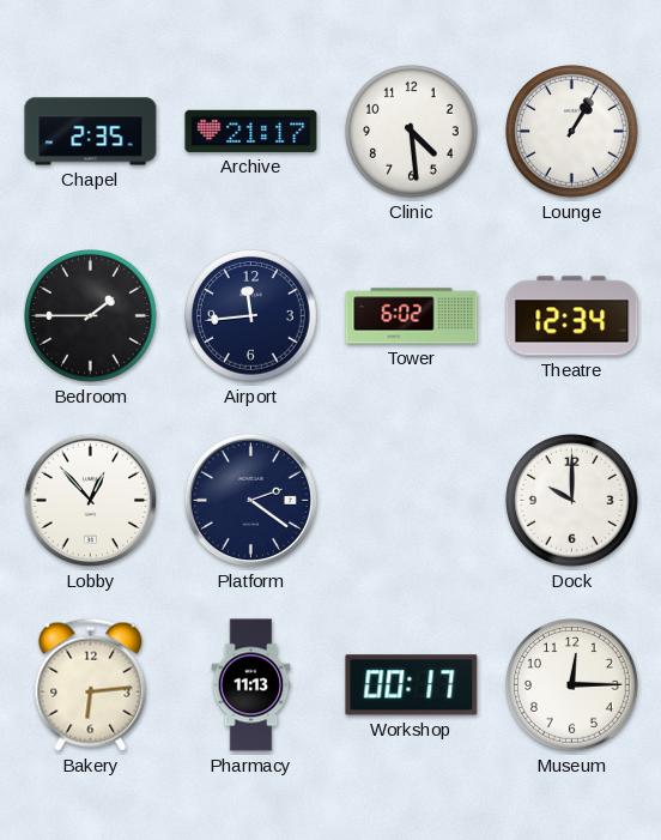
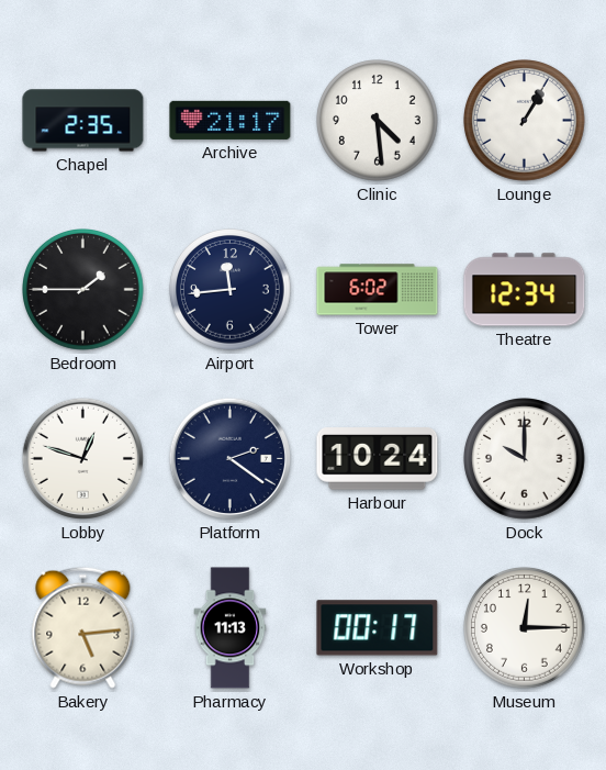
Lobby: 12:53 -> 12:48 (82, 458)
Harbour: none -> 10:24 (378, 459)
Bakery: 6:14 -> 5:14 (83, 627)
